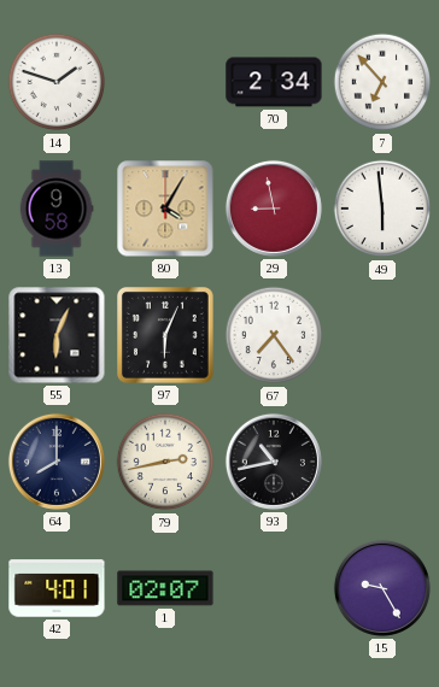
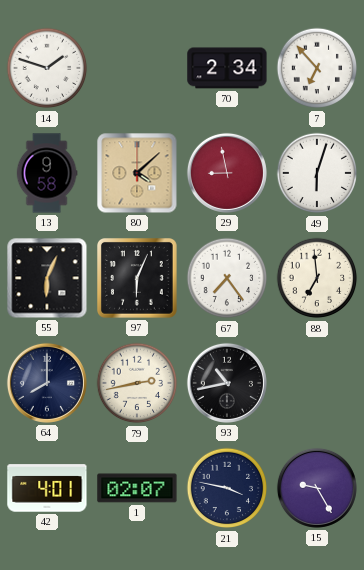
80: 4:05 -> 4:08 (137, 173)
49: 5:59 -> 6:03 (317, 173)
88: none -> 6:59 (317, 278)
21: none -> 3:47 (227, 488)
